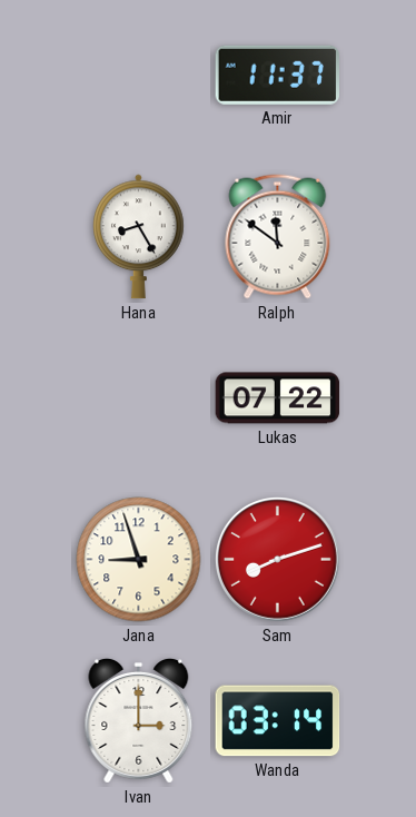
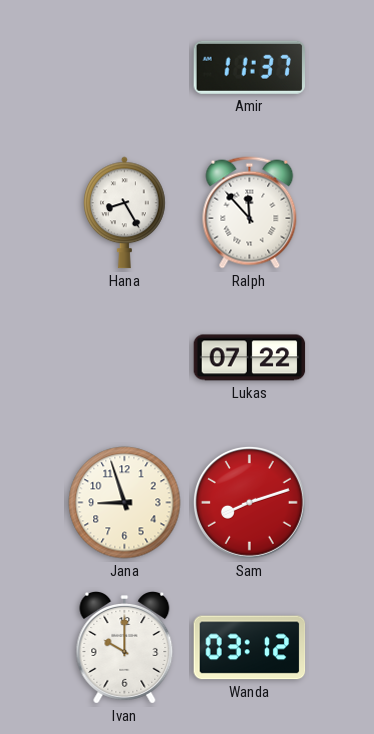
Ralph: 11:51 -> 11:53 (250, 213)
Ivan: 3:00 -> 10:00 (125, 648)
Wanda: 03:14 -> 03:12 (250, 648)
